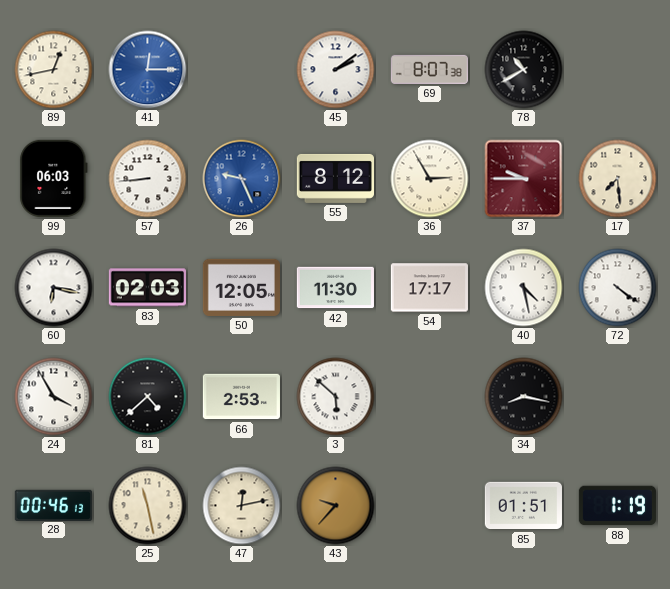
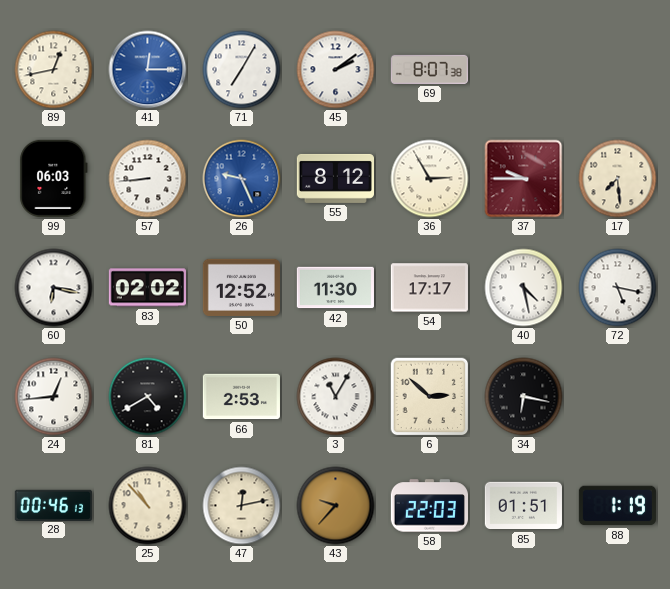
71: none -> 7:05 (242, 70)
78: 10:40 -> none (524, 70)
83: 02:03 -> 02:02 (147, 288)
50: 12:05 -> 12:52 (241, 287)
72: 4:21 -> 5:17 (618, 288)
24: 3:55 -> 12:44 (54, 397)
81: 4:38 -> 4:40 (148, 397)
3: 5:52 -> 11:05 (336, 397)
6: none -> 2:52 (430, 397)
34: 8:17 -> 6:17 (524, 397)
25: 11:28 -> 10:53 (148, 506)
58: none -> 22:03 (429, 506)
